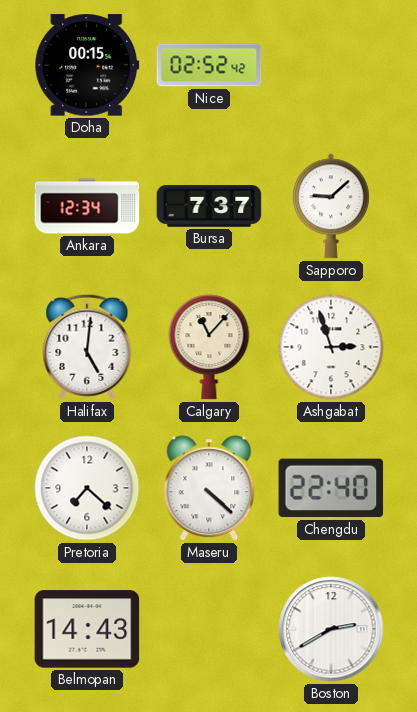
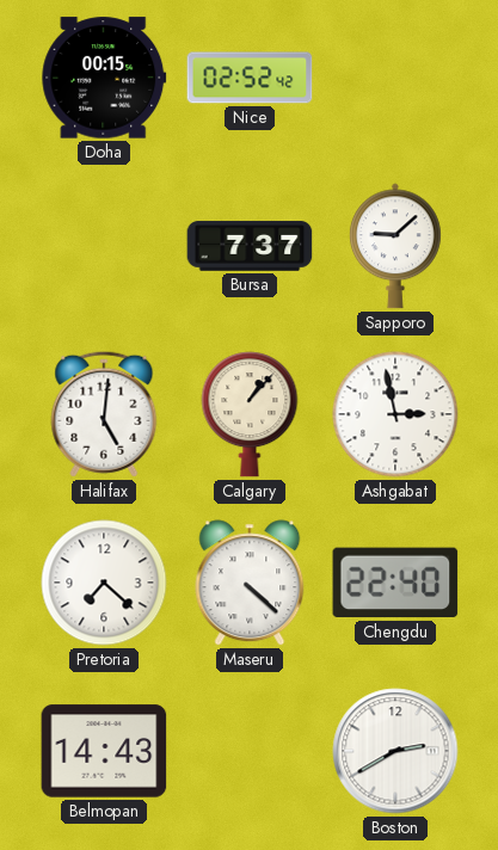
Ankara: 12:34 -> none (87, 206)
Calgary: 11:07 -> 1:07 (250, 414)
Ashgabat: 2:57 -> 2:58 (395, 414)
